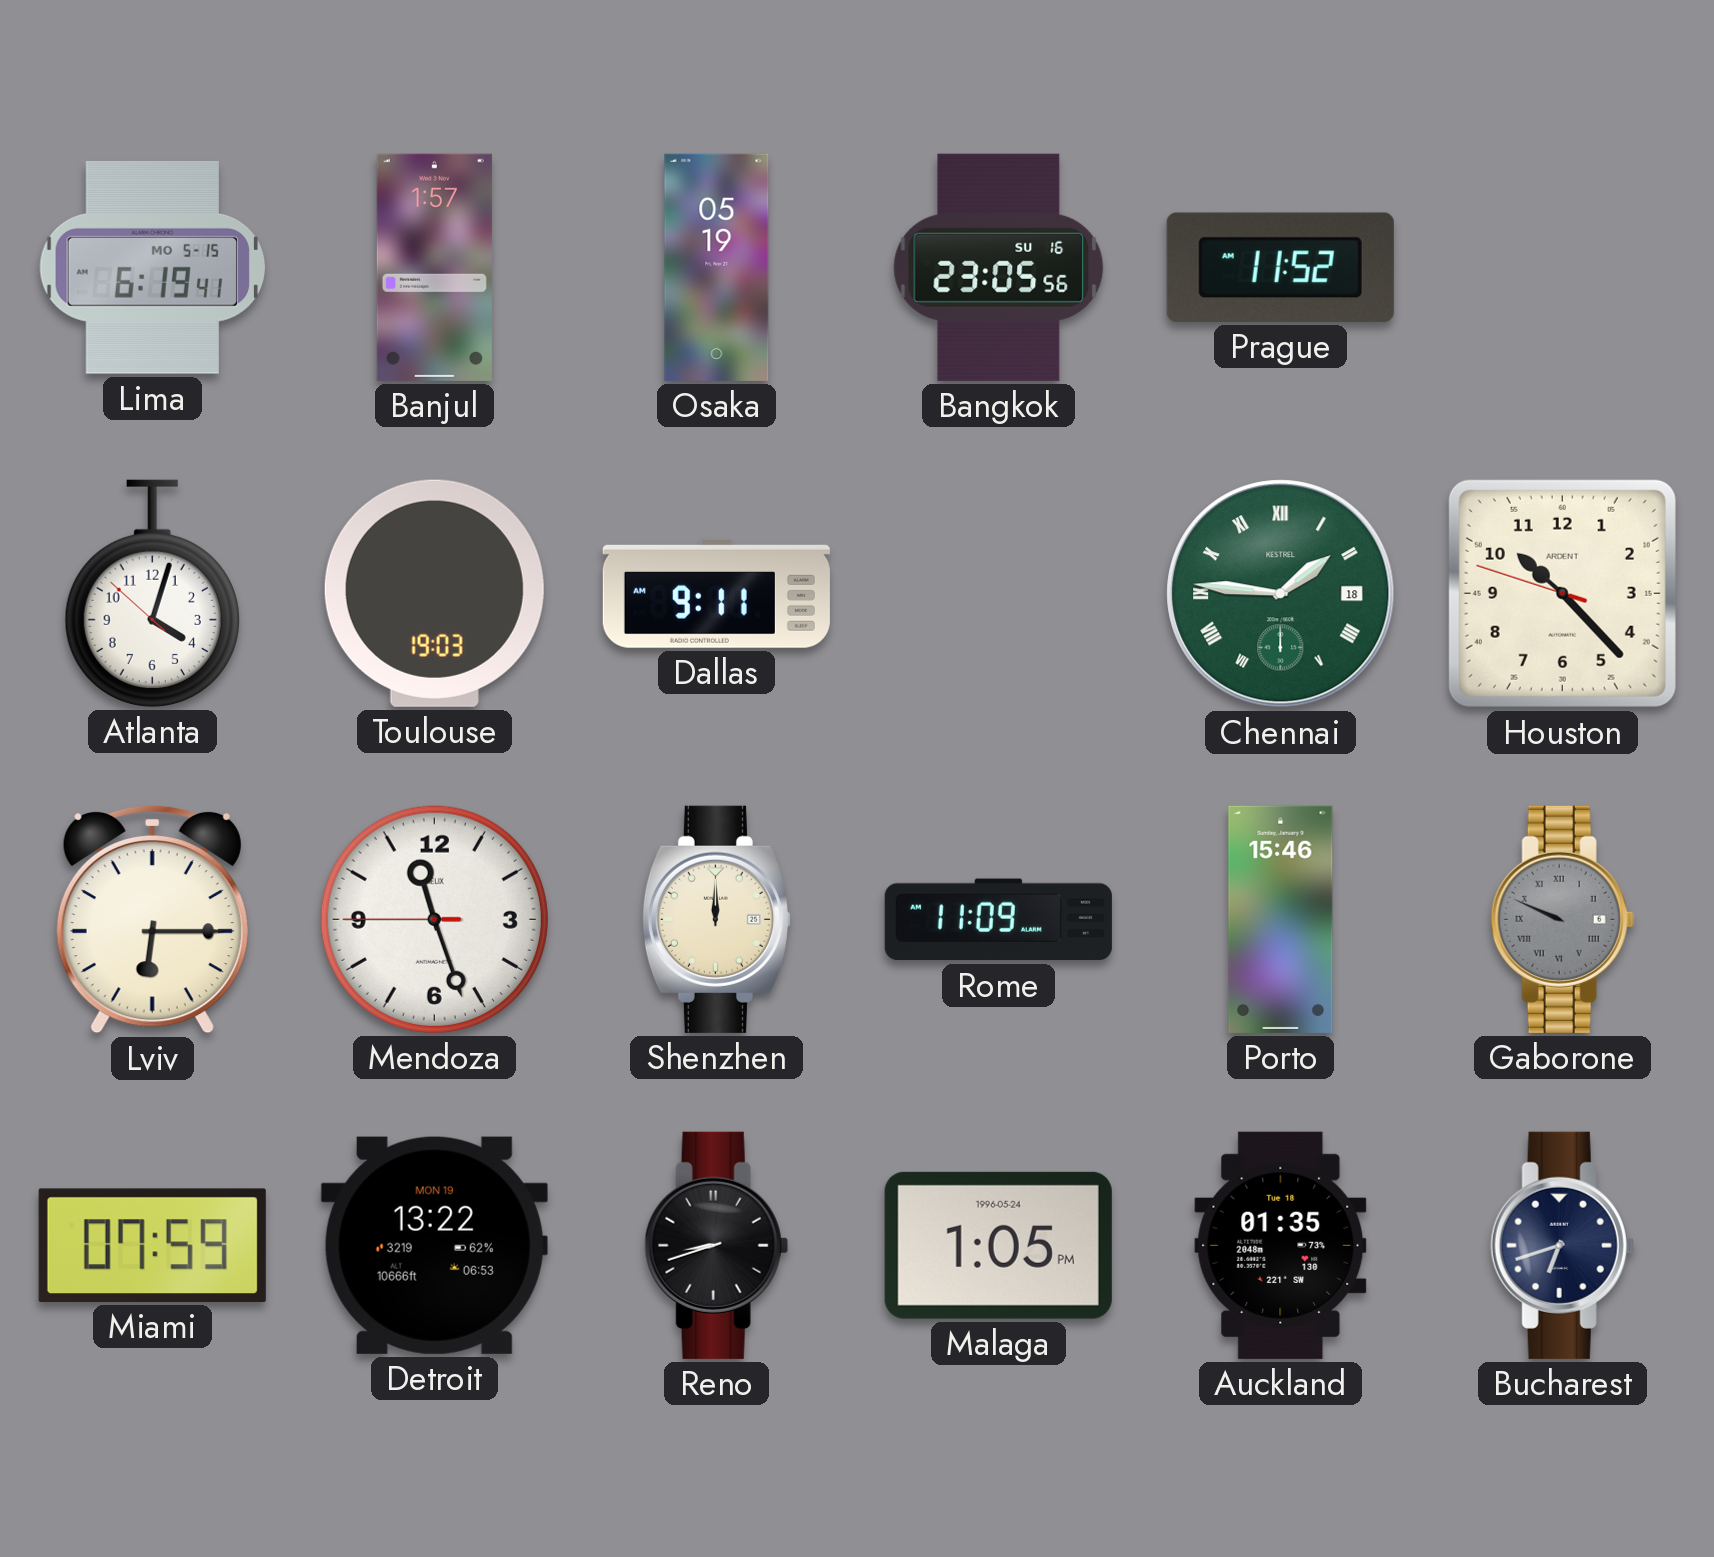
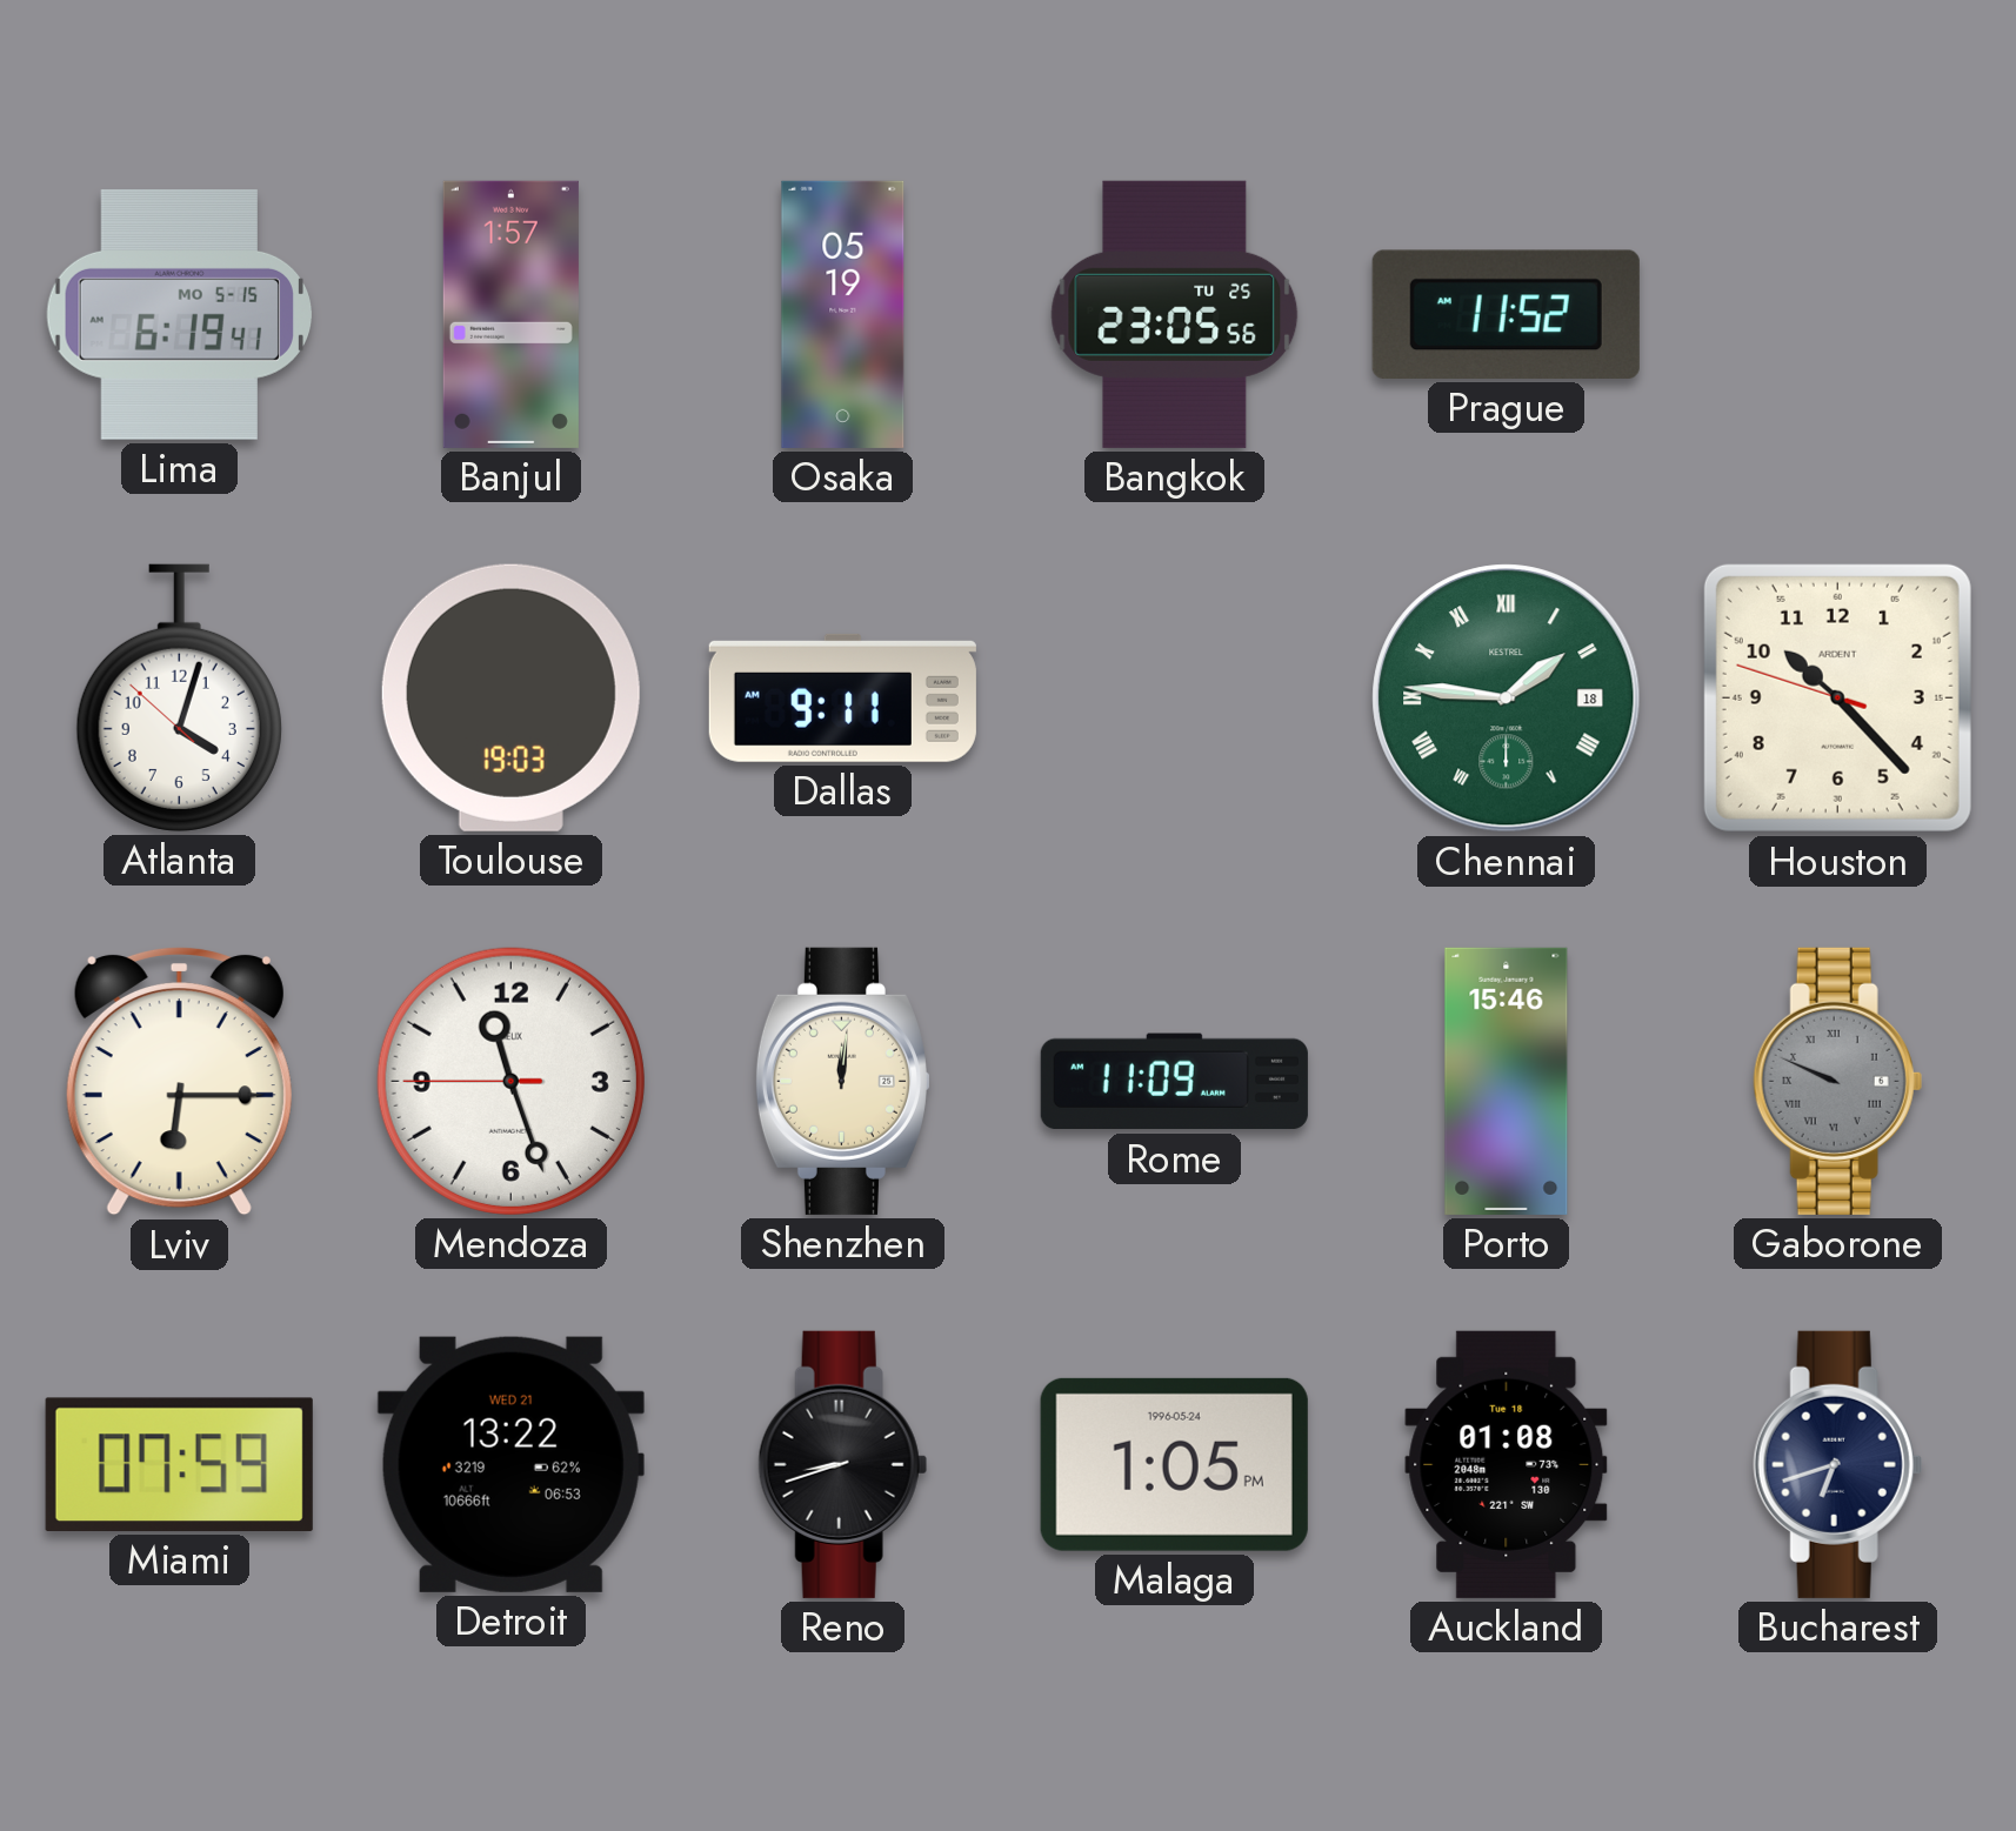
Bangkok date: SU 16 -> TU 25 (1175, 314)
Shenzhen: 12:00 -> 12:01 (842, 1081)
Detroit date: MON 19 -> WED 21 (510, 1464)
Auckland: 01:35 -> 01:08 (1507, 1464)
